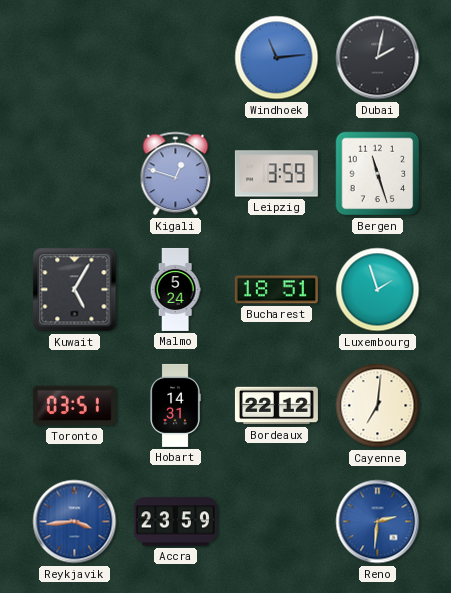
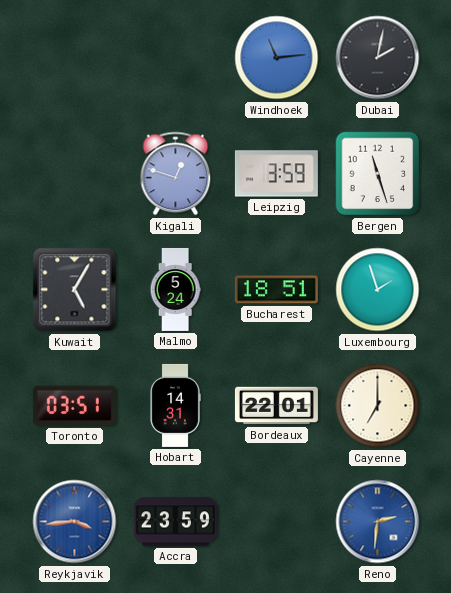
Bordeaux: 22:12 -> 22:01 (276, 406)
Cayenne: 7:01 -> 7:00 (378, 406)
